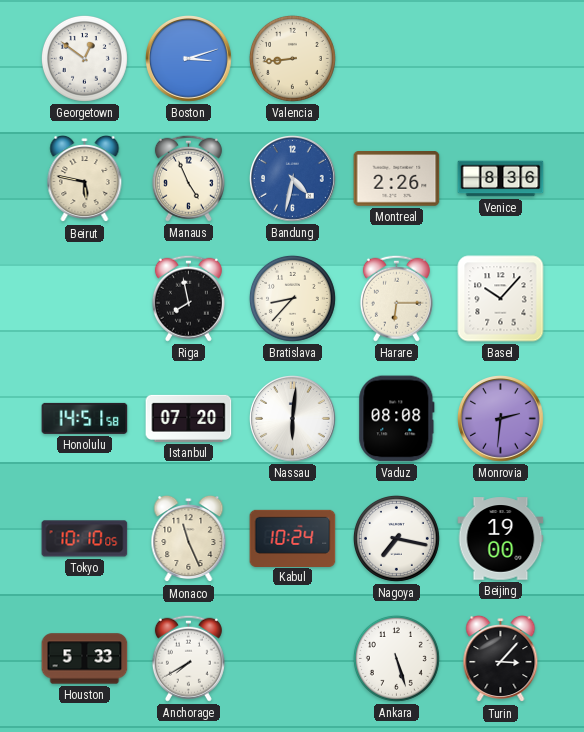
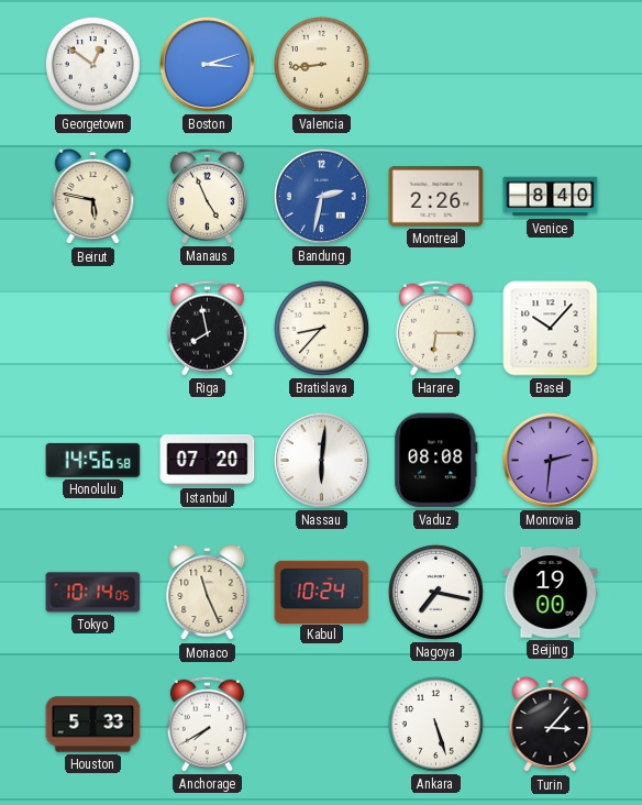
Bandung: 4:32 -> 2:32 (322, 197)
Venice: 8:36 -> 8:40 (551, 197)
Honolulu: 14:51 -> 14:56 (93, 460)
Tokyo: 10:10 -> 10:14 (93, 593)
